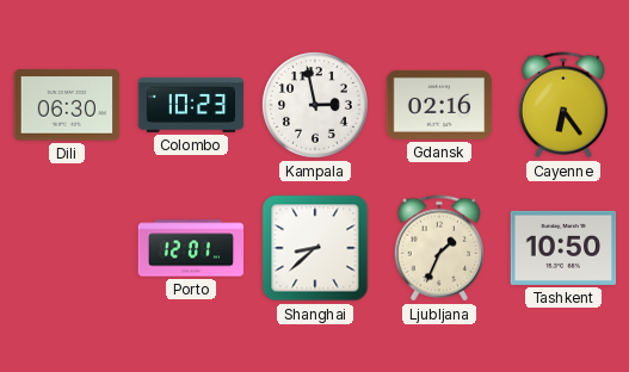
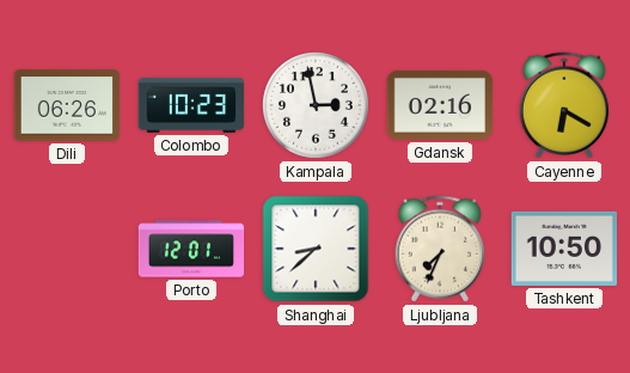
Dili: 06:30 -> 06:26 (67, 105)
Cayenne: 6:24 -> 6:20 (564, 105)
Ljubljana: 1:34 -> 7:34 (440, 249)
